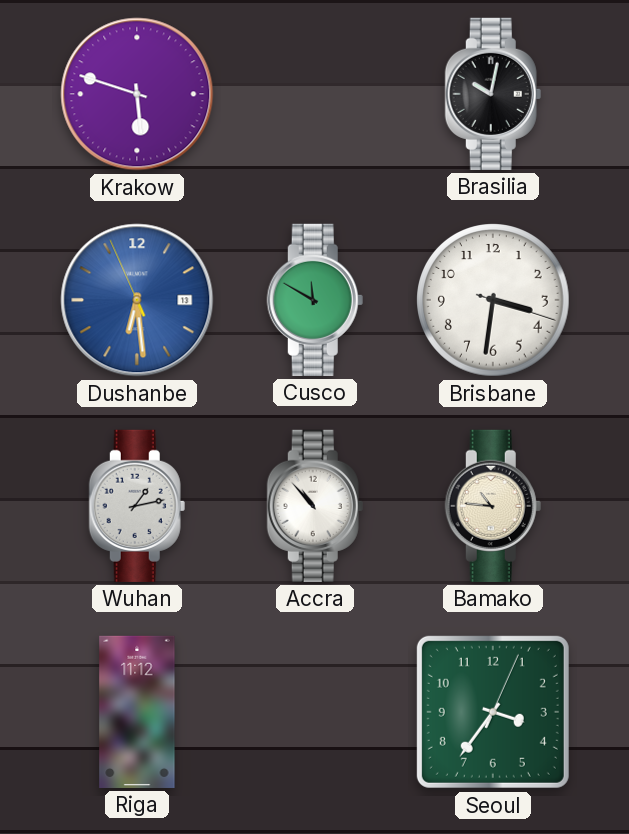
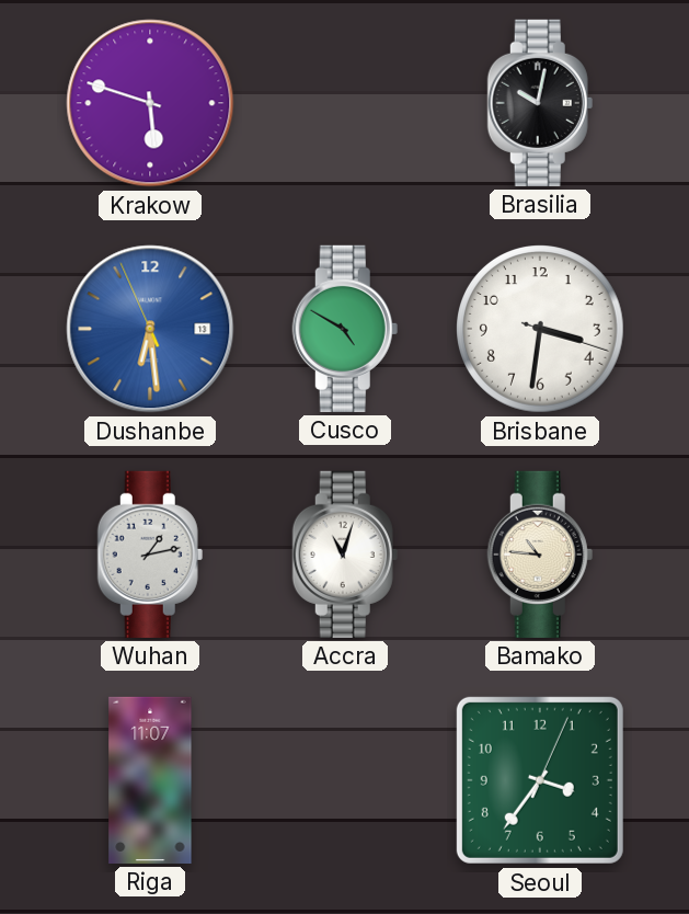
Cusco: 11:50 -> 4:50 (345, 329)
Accra: 10:53 -> 11:03 (345, 555)
Riga: 11:12 -> 11:07 (150, 780)
